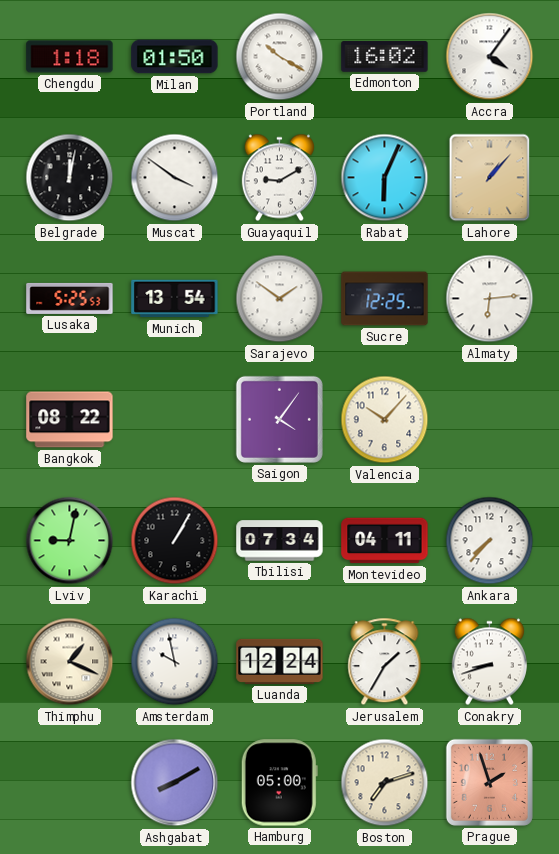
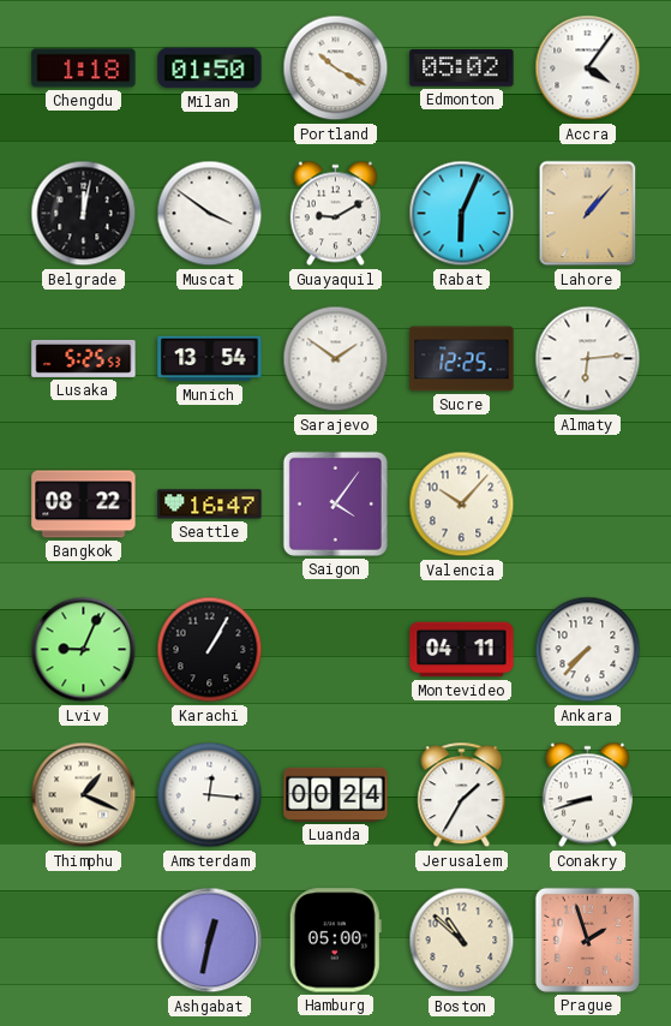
Edmonton: 16:02 -> 05:02 (462, 68)
Seattle: none -> 16:47 (210, 505)
Lviv: 9:02 -> 9:04 (84, 650)
Tbilisi: 07:34 -> none (280, 541)
Amsterdam: 9:58 -> 12:16 (210, 795)
Luanda: 12:24 -> 00:24 (336, 794)
Ashgabat: 8:10 -> 12:32 (210, 941)
Boston: 7:12 -> 10:52 (462, 941)
